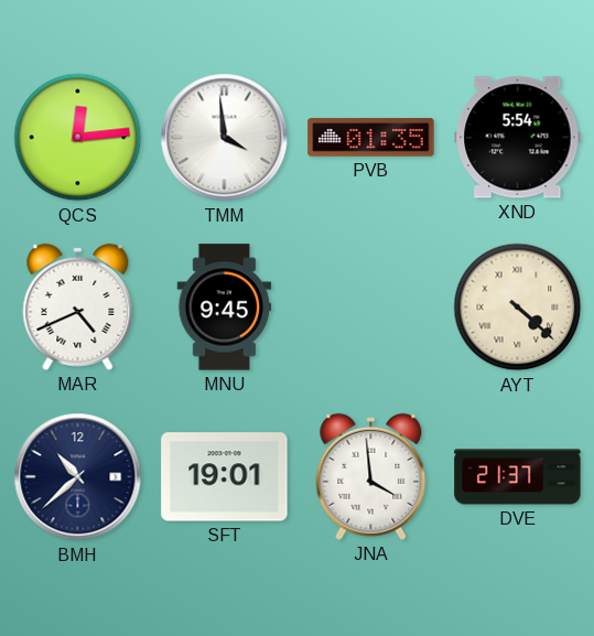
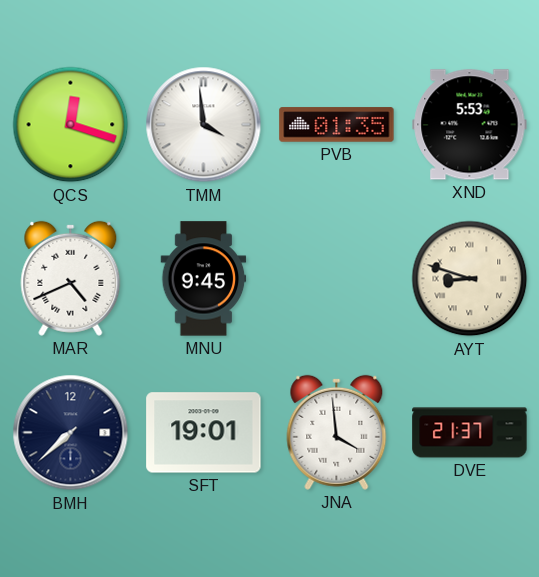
QCS: 12:14 -> 12:18 (71, 125)
XND: 5:54 -> 5:53 (470, 125)
AYT: 4:22 -> 8:48 (470, 279)
BMH: 10:38 -> 7:38 (71, 433)
